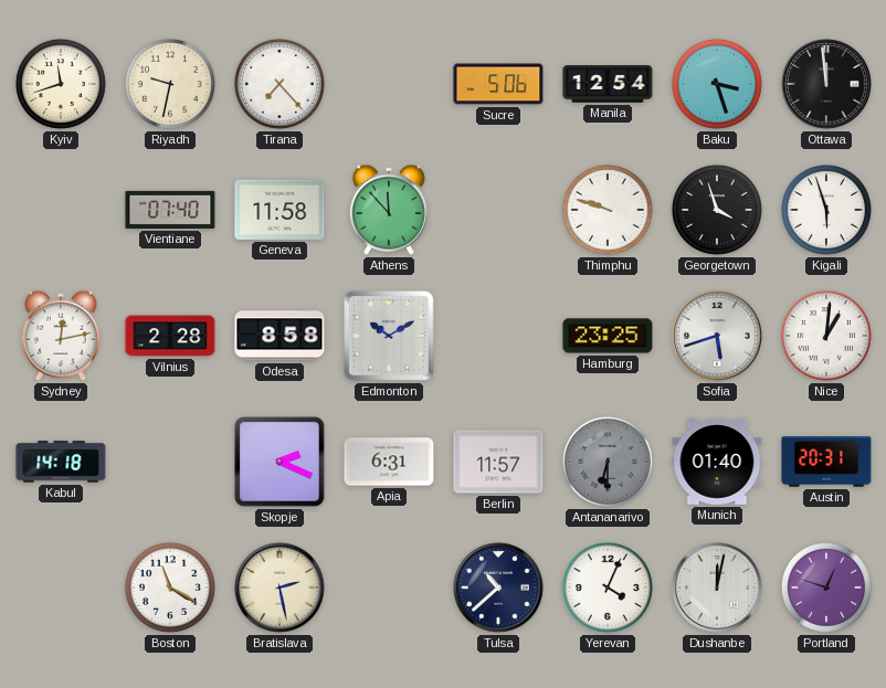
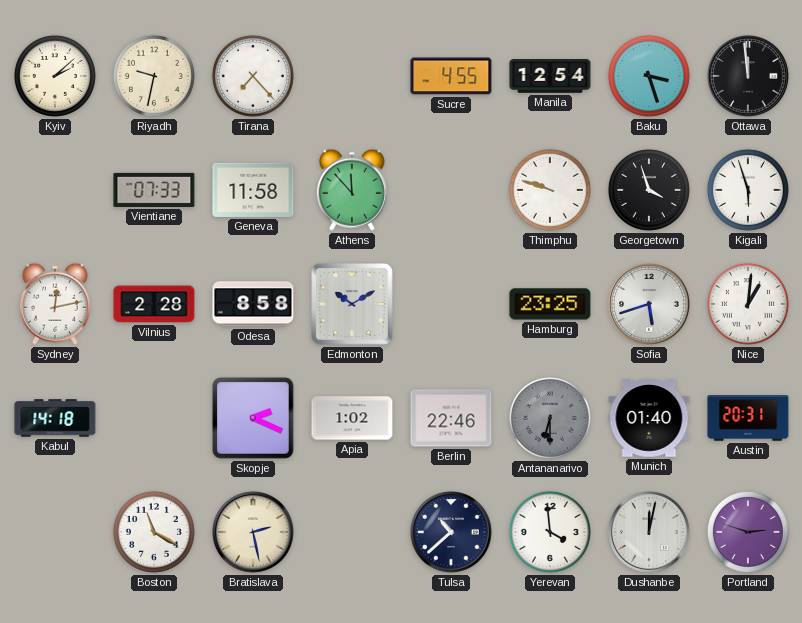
Kyiv: 11:42 -> 2:08 (55, 76)
Sucre: 5:06 -> 4:55 (451, 76)
Vientiane: 07:40 -> 07:33 (154, 190)
Apia: 6:31 -> 1:02 (352, 418)
Berlin: 11:57 -> 22:46 (451, 418)
Yerevan: 4:04 -> 3:59 (550, 532)
Portland: 12:48 -> 2:48 (748, 532)
